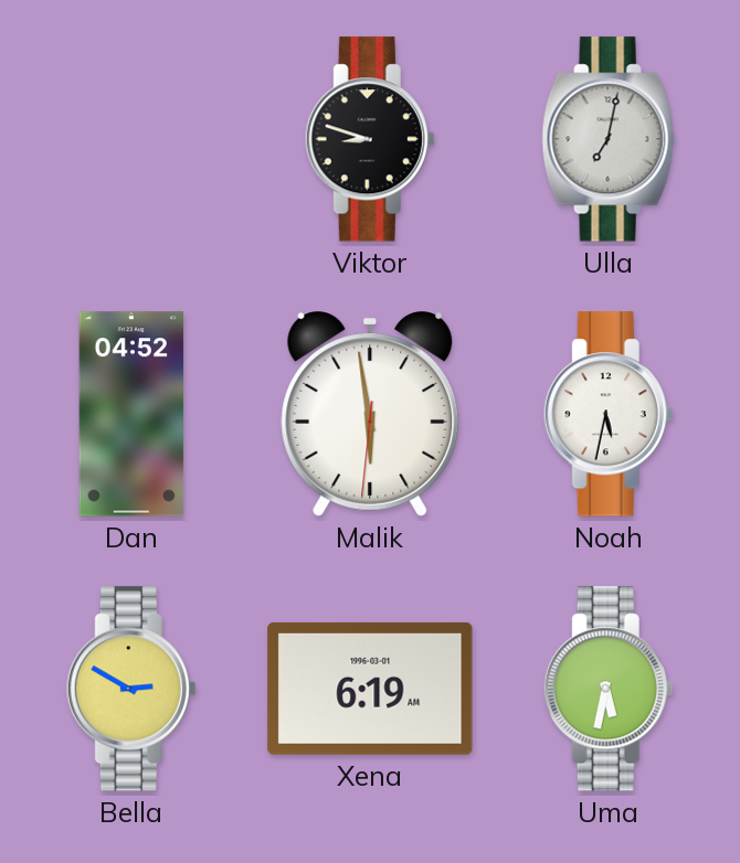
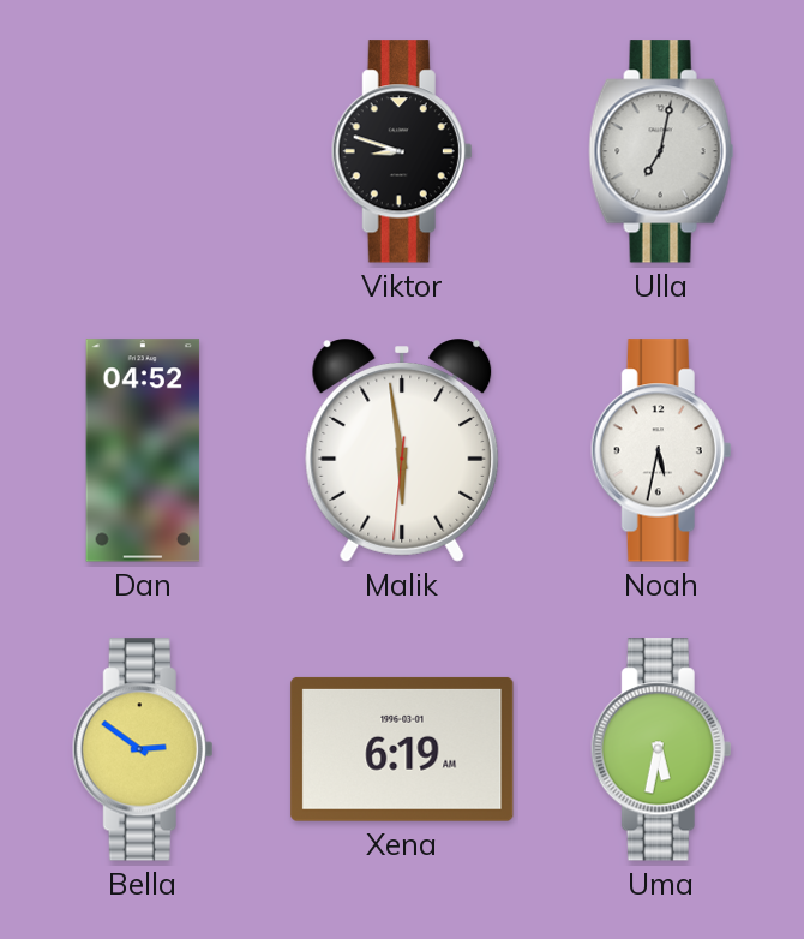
Bella: 2:50 -> 2:51 (143, 749)
